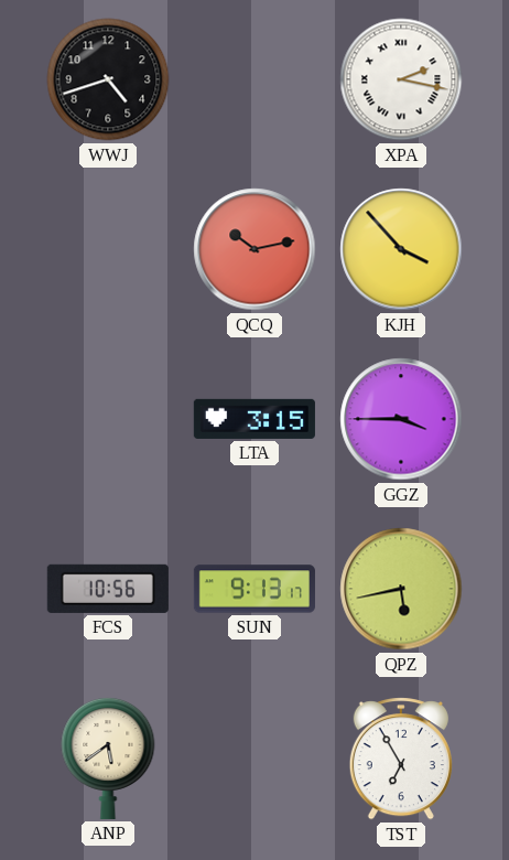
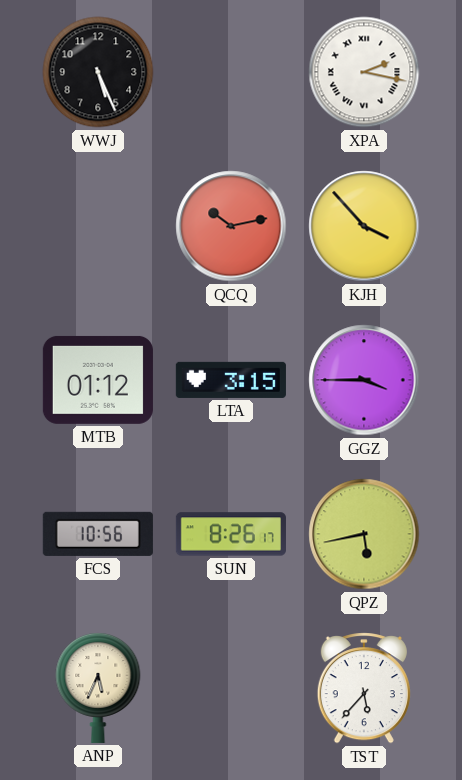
WWJ: 4:42 -> 5:26 (98, 72)
MTB: none -> 01:12 (98, 380)
SUN: 9:13 -> 8:26 (231, 534)
ANP: 5:39 -> 5:34 (98, 687)
TST: 6:55 -> 5:37 (364, 688)
